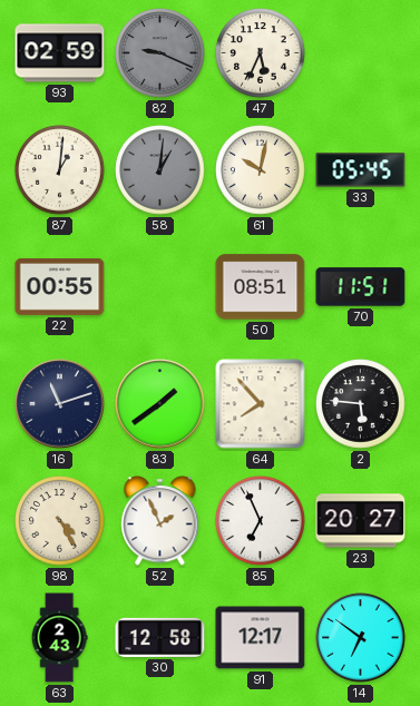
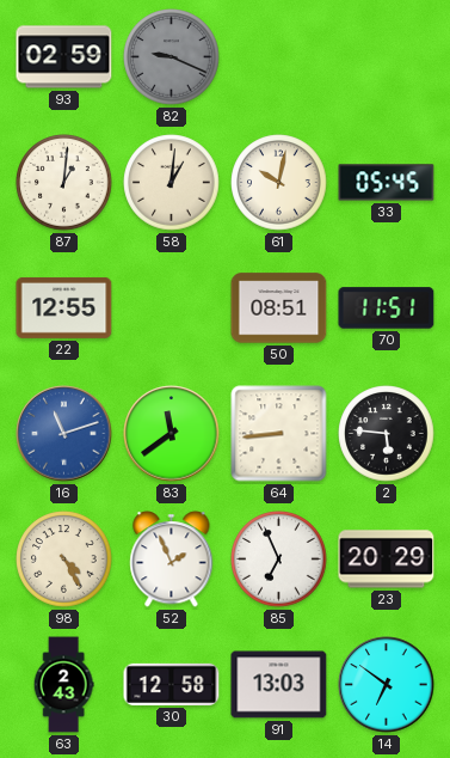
47: 5:34 -> none (261, 53)
58 dial: grey -> cream (172, 183)
22: 00:55 -> 12:55 (64, 307)
16 dial: navy -> blue (64, 434)
83: 1:39 -> 11:39 (172, 434)
64: 7:53 -> 8:44 (279, 434)
23: 20:27 -> 20:29 (387, 560)
91: 12:17 -> 13:03 (279, 685)
